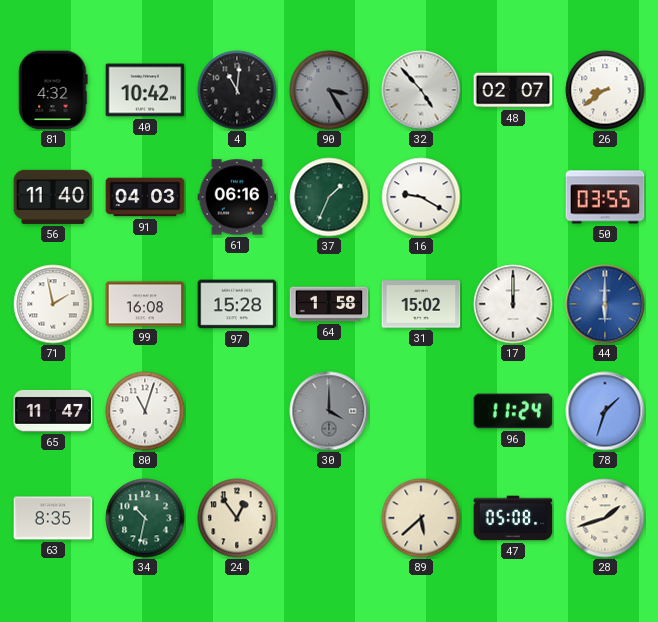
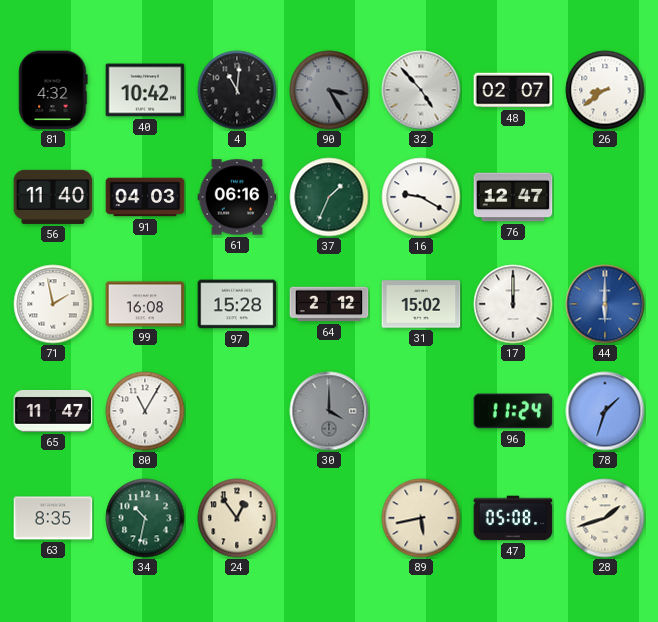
76: none -> 12:47 (513, 197)
50: 03:55 -> none (605, 197)
64: 1:58 -> 2:12 (329, 304)
80: 11:03 -> 11:05 (145, 411)
89: 5:38 -> 5:43 (421, 518)
